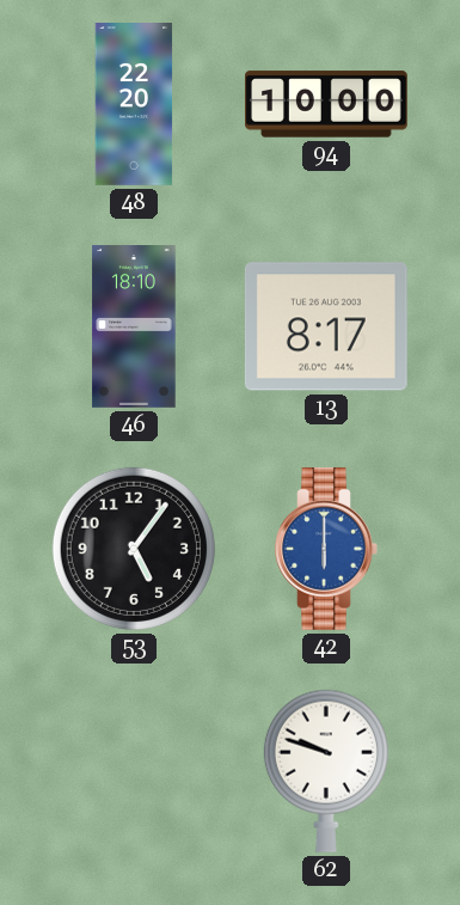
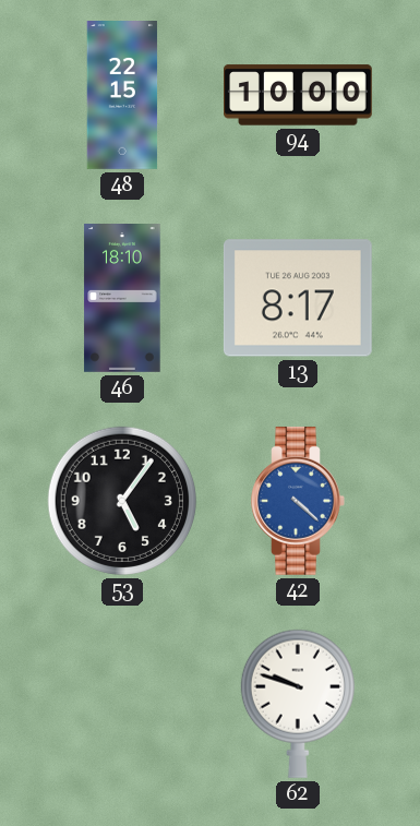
48: 22:20 -> 22:15 (122, 96)
42: 6:00 -> 4:22 (298, 501)
